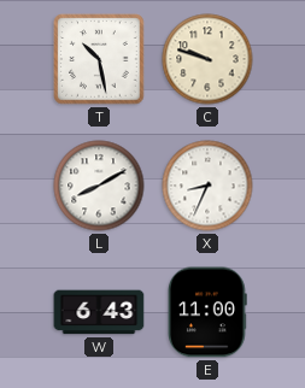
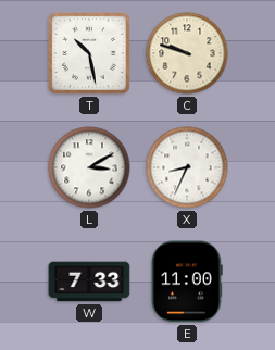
L: 8:10 -> 3:10 (89, 167)
W: 6:43 -> 7:33 (89, 282)
